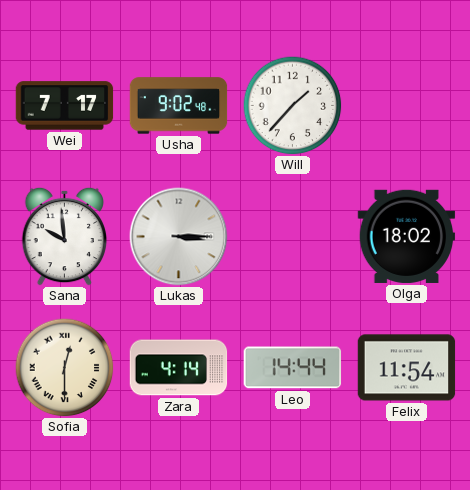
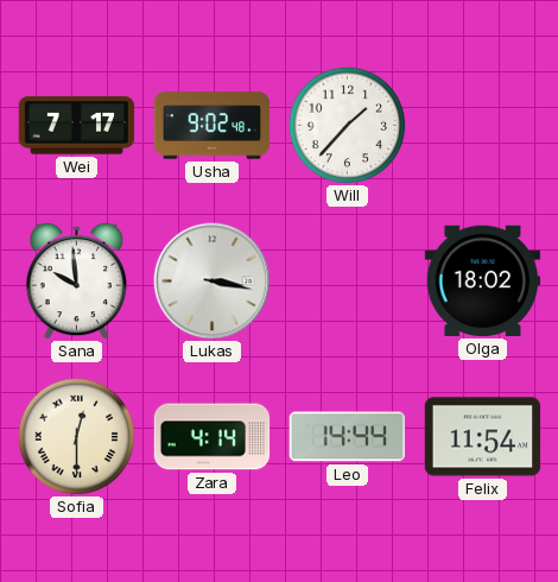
Lukas: 3:15 -> 3:17 (213, 281)
